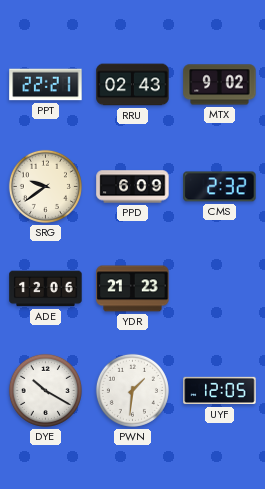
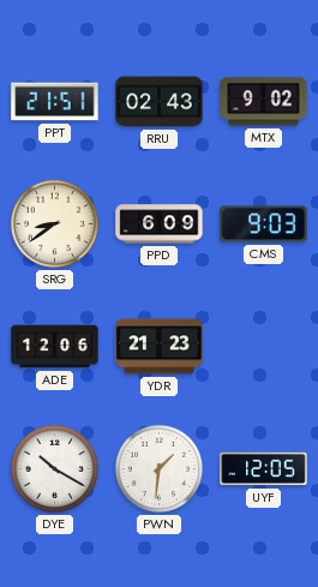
PPT: 22:21 -> 21:51 (55, 102)
SRG: 9:39 -> 8:39 (54, 223)
CMS: 2:32 -> 9:03 (264, 224)
